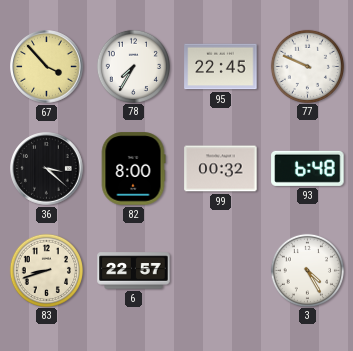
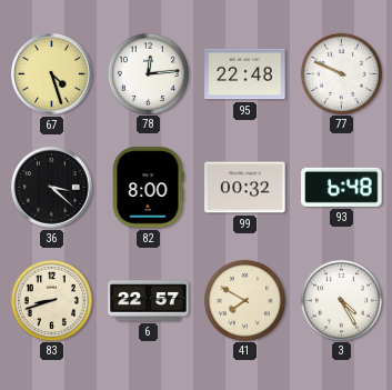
67: 3:53 -> 4:27 (52, 74)
78: 7:35 -> 12:14 (148, 73)
95: 22:45 -> 22:48 (245, 74)
41: none -> 7:50 (244, 300)
